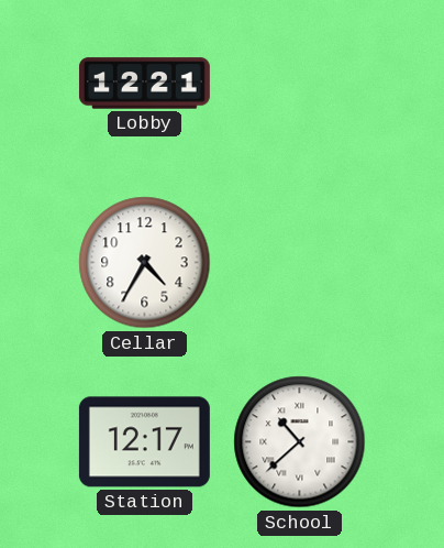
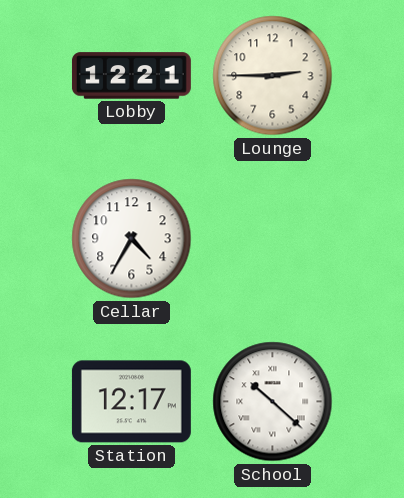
Lounge: none -> 2:45 (273, 76)
School: 10:38 -> 10:22 (273, 402)
